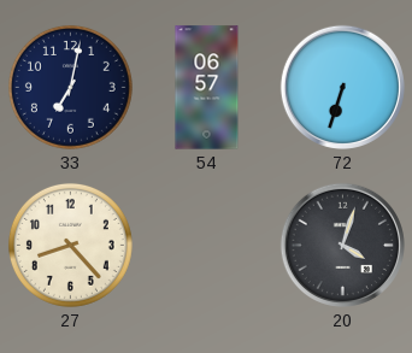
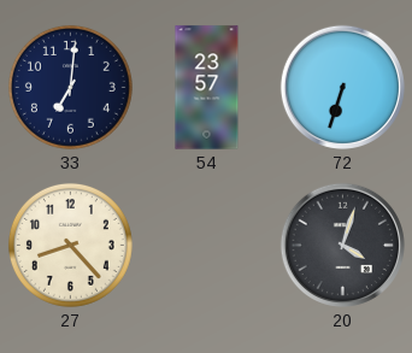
33: 7:02 -> 7:01 (70, 87)
54: 06:57 -> 23:57 (207, 88)
